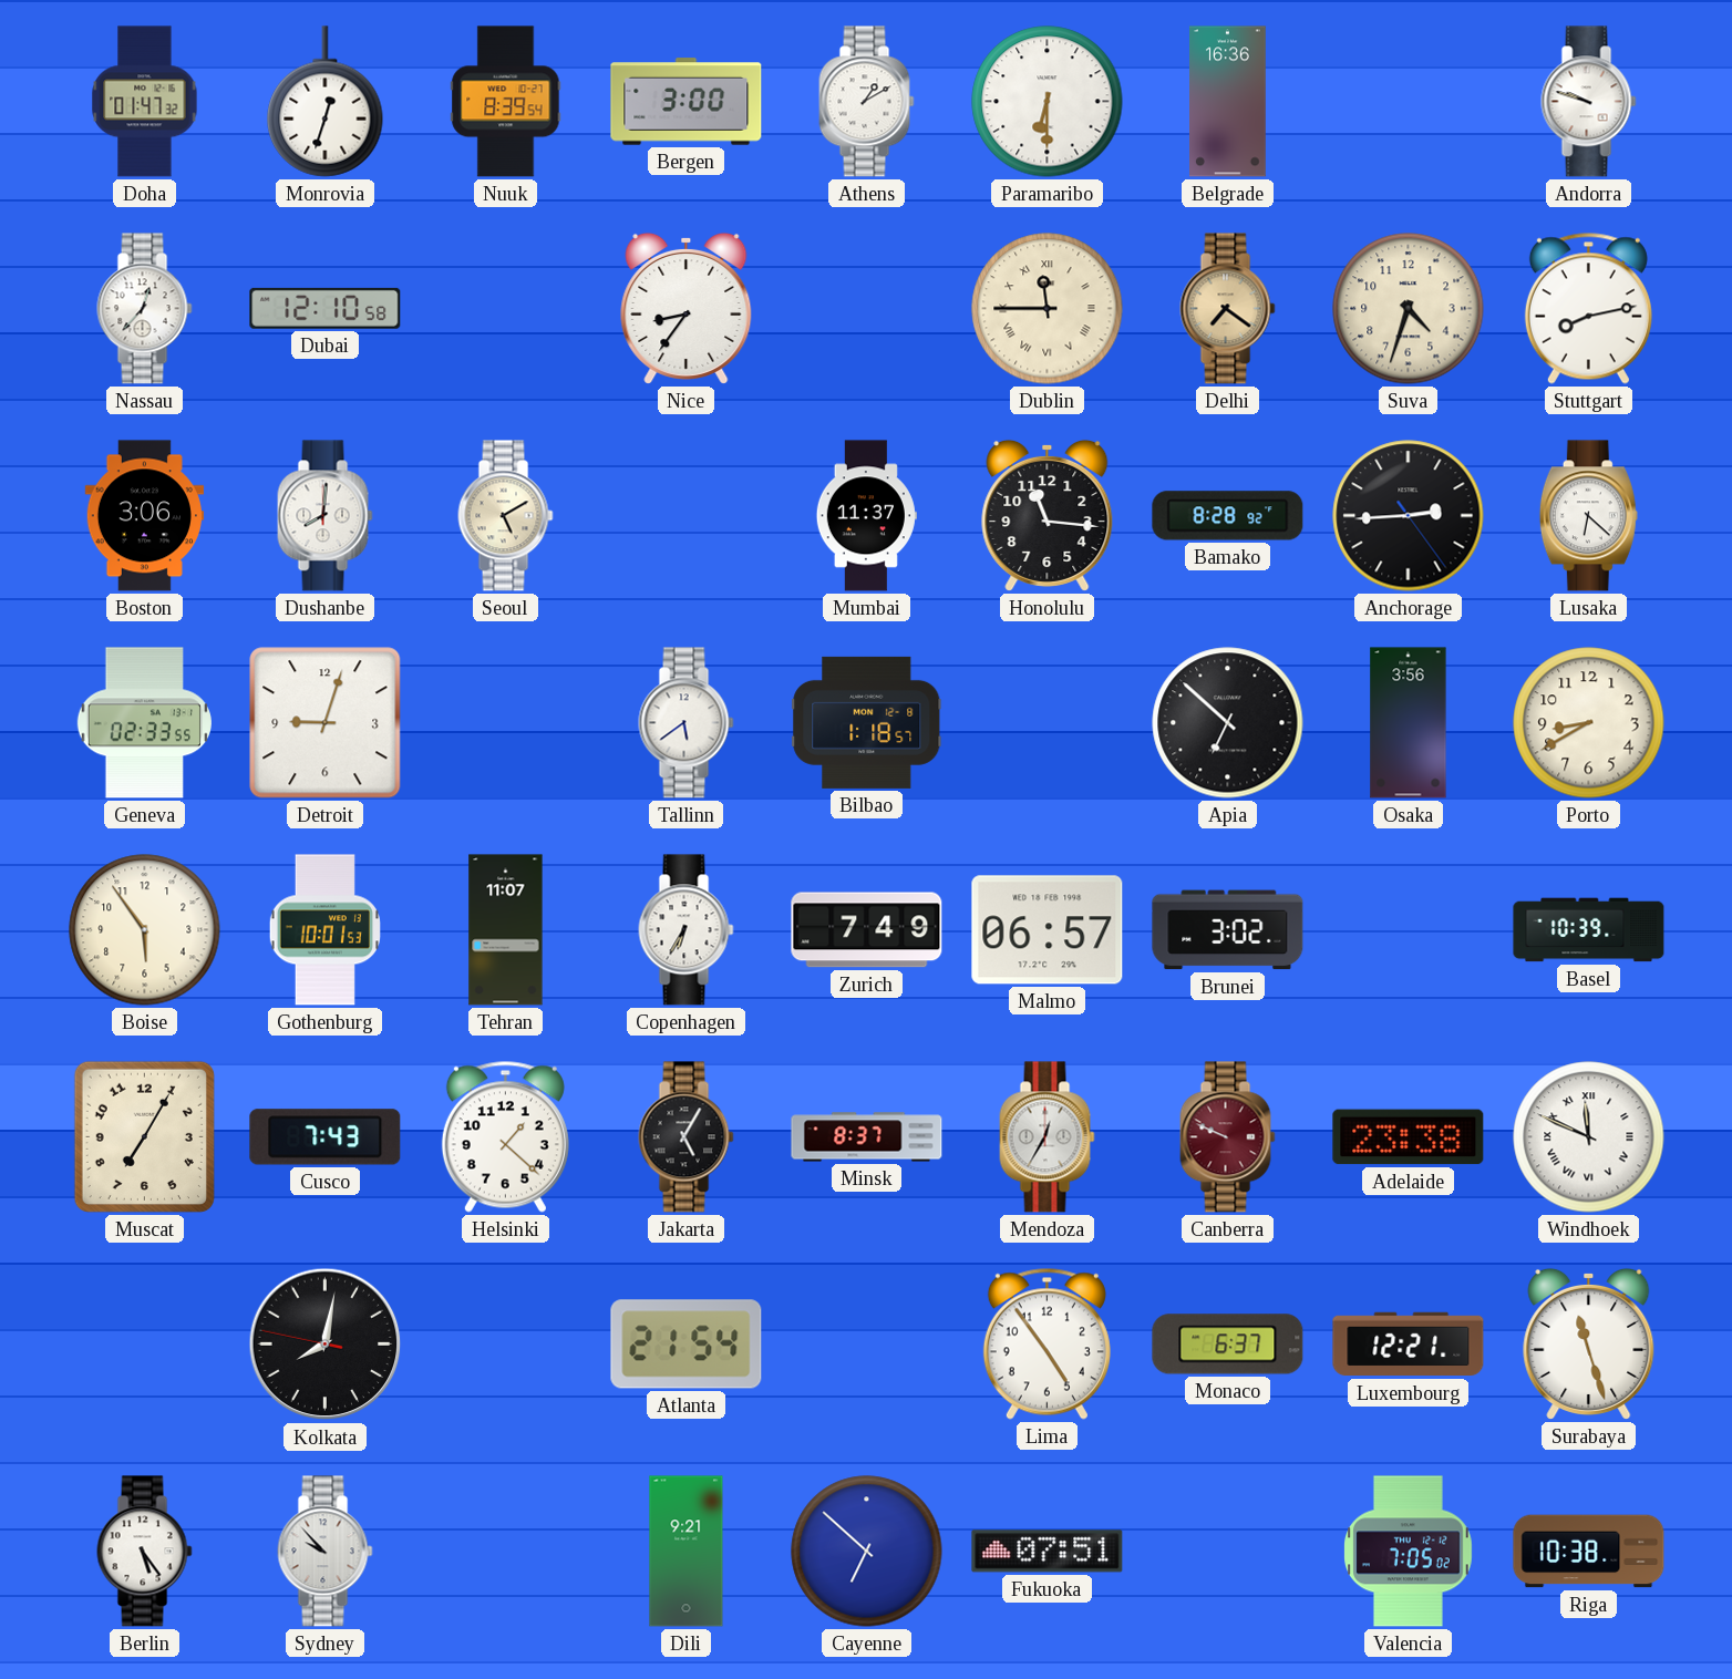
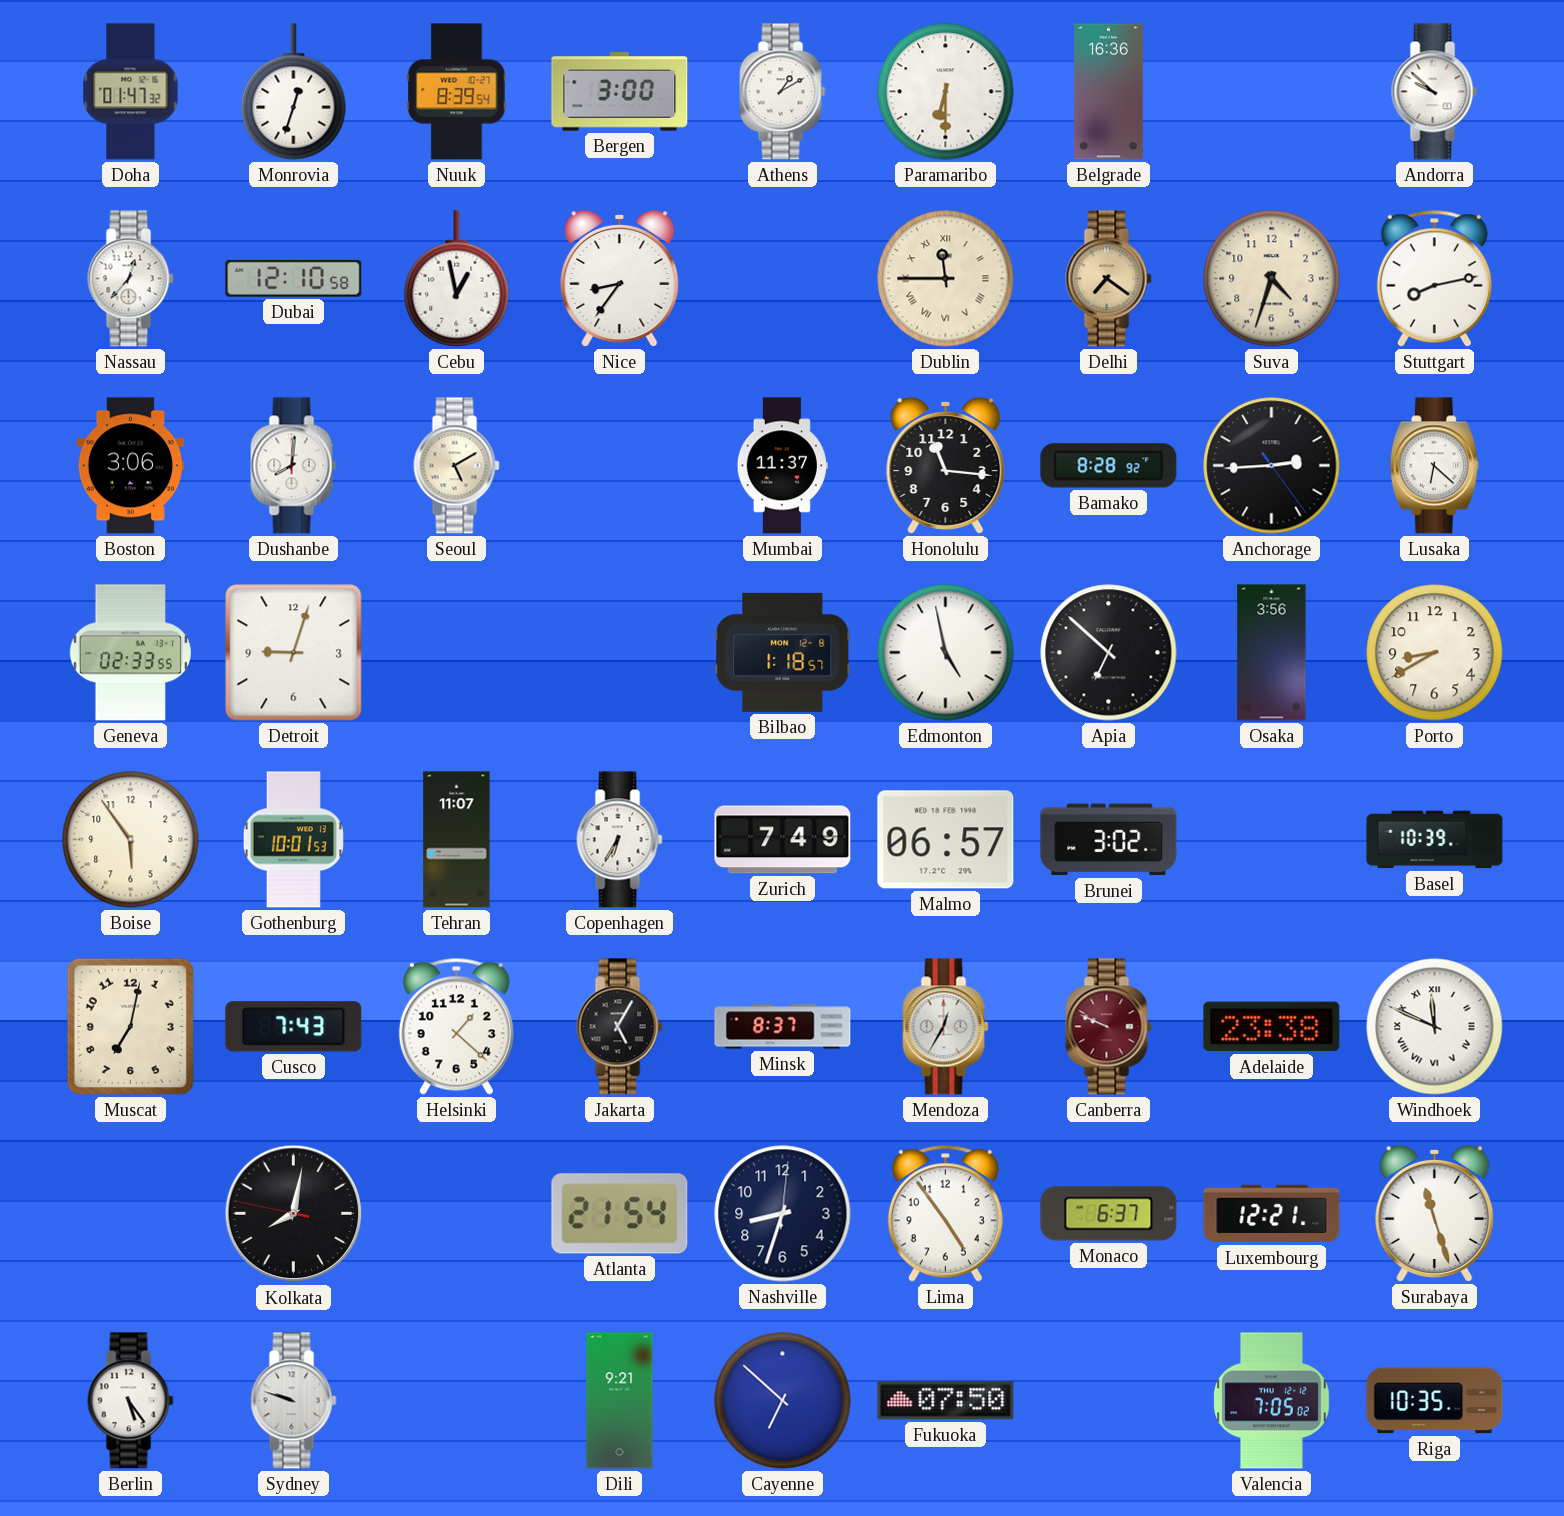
Andorra: 9:48 -> 9:52 (1435, 92)
Cebu: none -> 12:58 (457, 279)
Tallinn: 5:39 -> none (687, 723)
Edmonton: none -> 4:58 (946, 653)
Muscat: 7:05 -> 7:02 (130, 1026)
Nashville: none -> 8:33 (783, 1214)
Sydney: 9:53 -> 9:48 (294, 1401)
Fukuoka: 07:51 -> 07:50 (946, 1401)
Riga: 10:38 -> 10:35 (1435, 1401)
